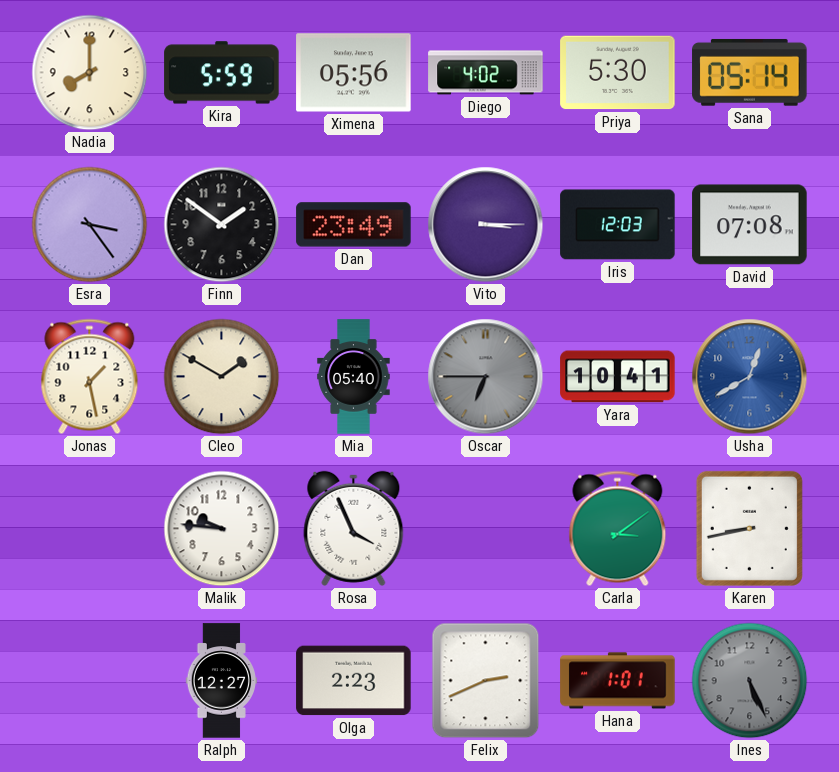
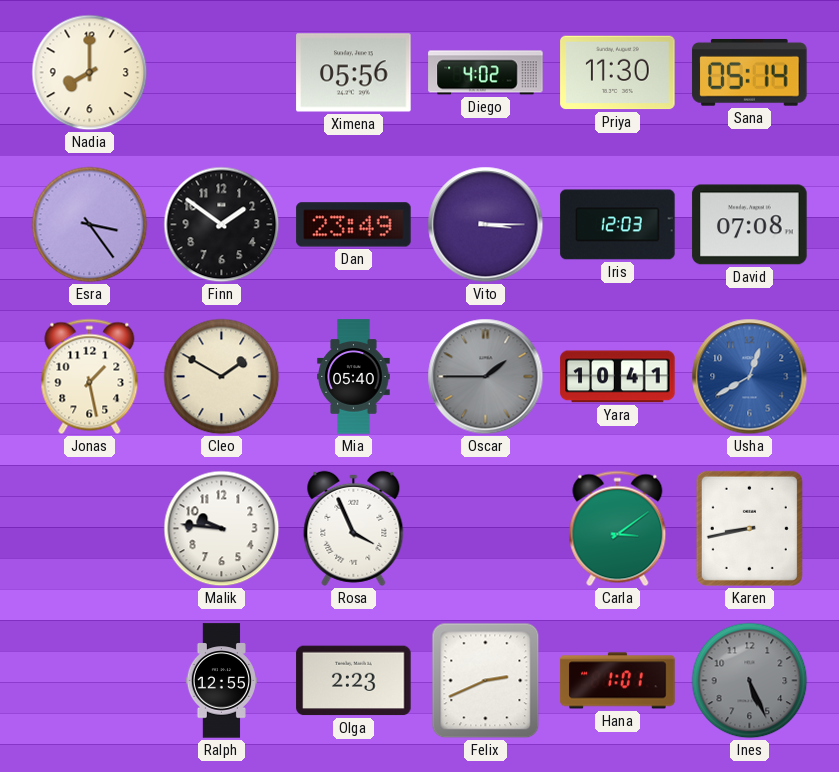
Kira: 5:59 -> none (222, 73)
Priya: 5:30 -> 11:30 (618, 73)
Oscar: 6:45 -> 1:45 (486, 377)
Ralph: 12:27 -> 12:55 (221, 681)
